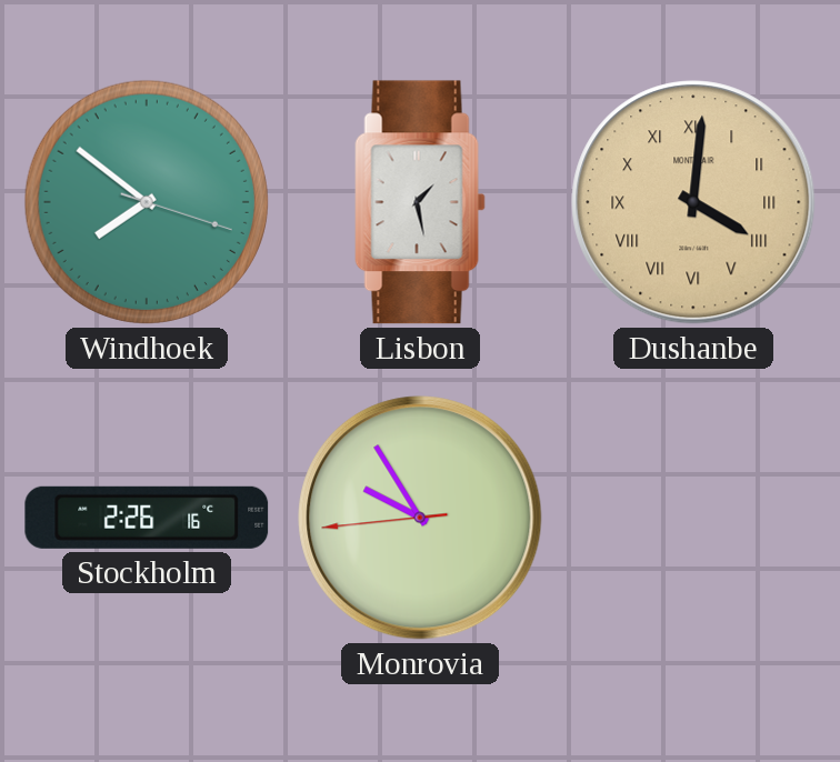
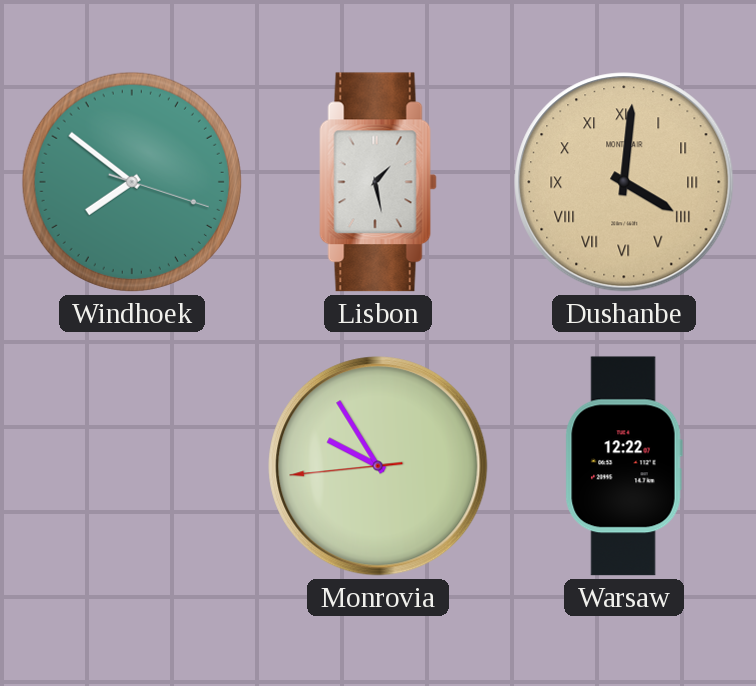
Stockholm: 2:26 -> none (147, 518)
Warsaw: none -> 12:22 (624, 466)
